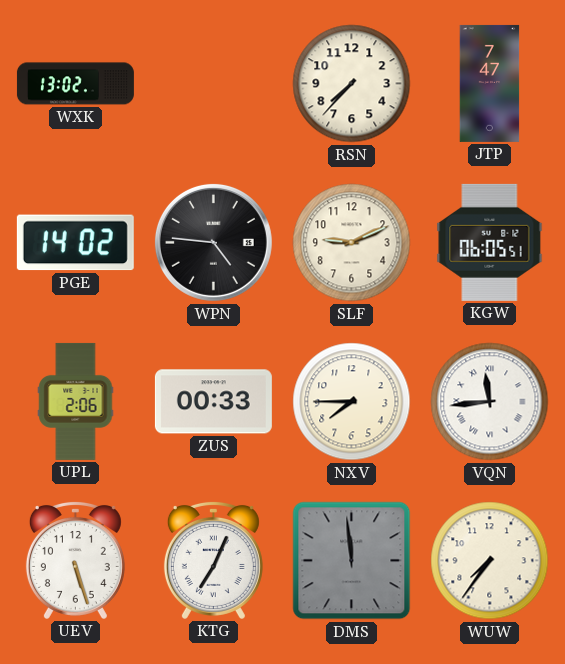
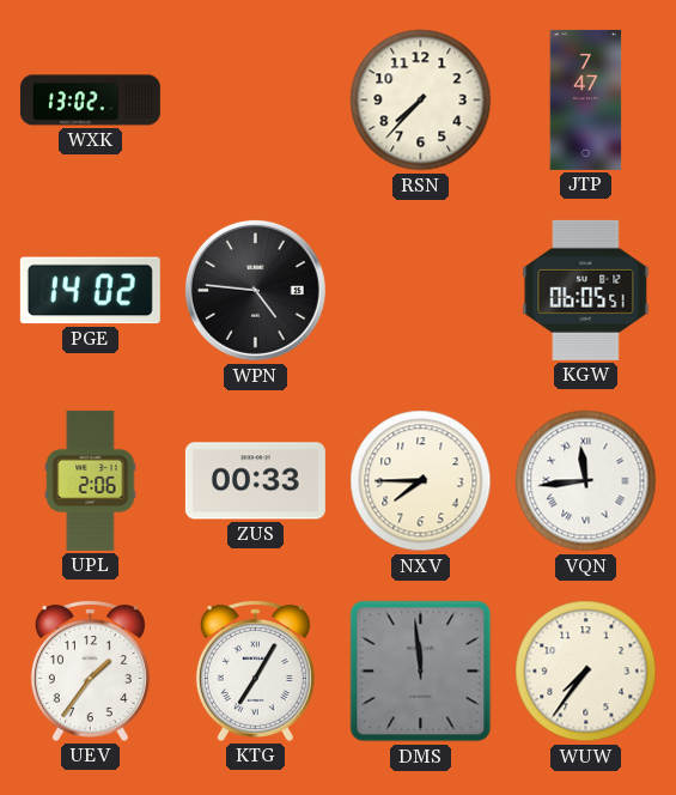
SLF: 9:11 -> none (352, 243)
UEV: 5:27 -> 1:36 (90, 670)
KTG: 7:04 -> 7:05 (255, 670)
